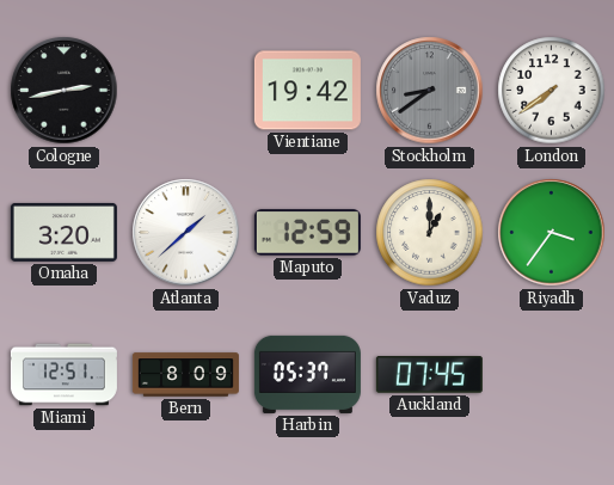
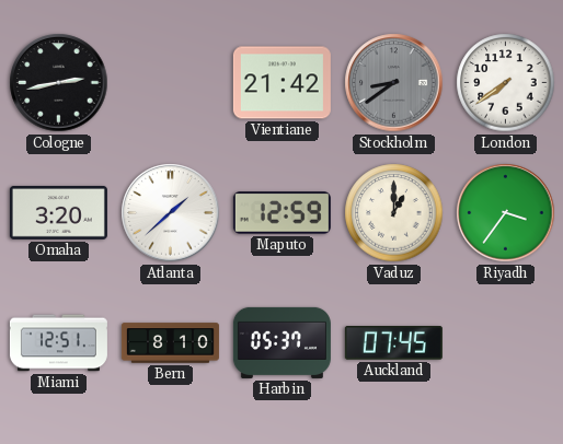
Vientiane: 19:42 -> 21:42 (281, 83)
Bern: 8:09 -> 8:10 (170, 343)
